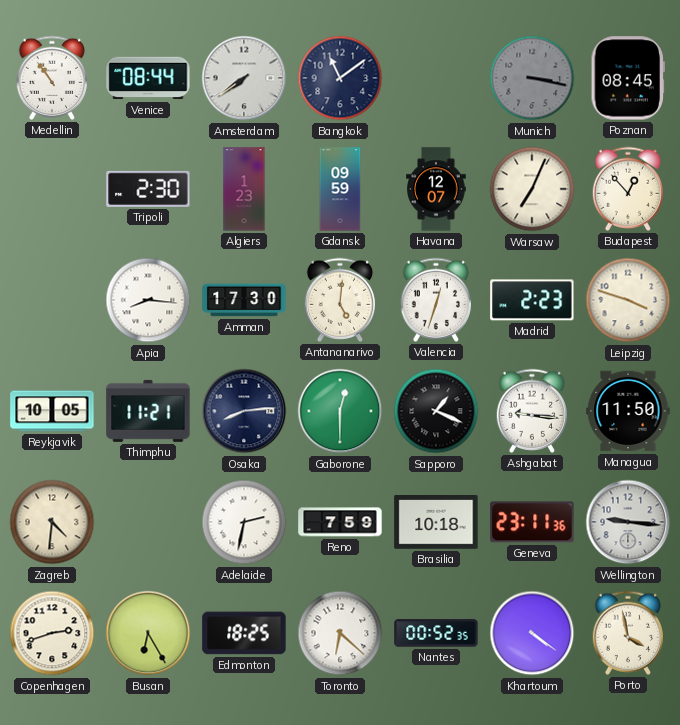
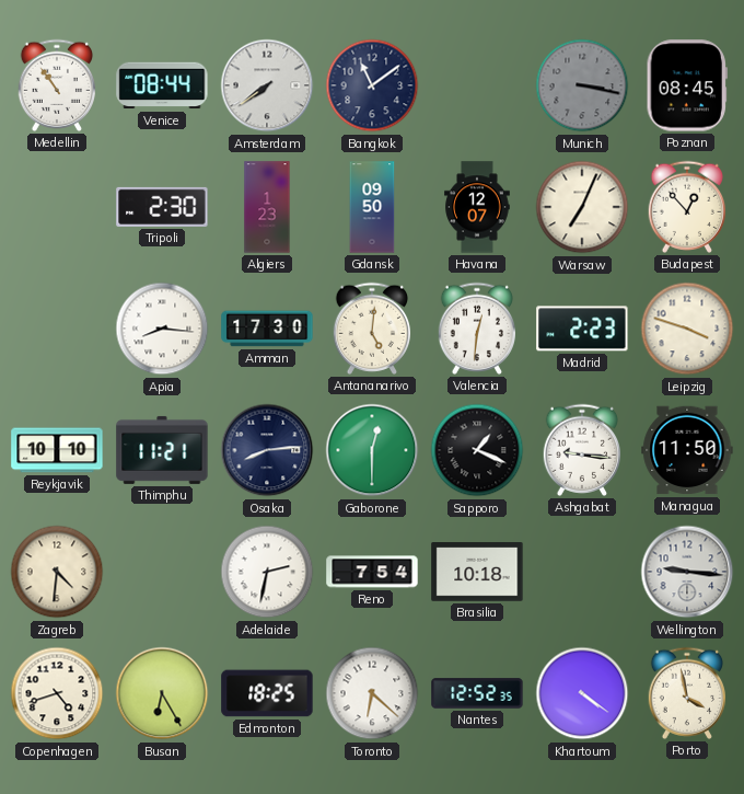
Gdansk: 09:59 -> 09:50 (372, 207)
Valencia: 12:33 -> 12:31 (476, 329)
Reykjavik: 10:05 -> 10:10 (57, 450)
Reno: 7:59 -> 7:54 (372, 572)
Geneva: 23:11 -> none (532, 522)
Copenhagen: 2:42 -> 4:42 (57, 693)
Nantes: 00:52 -> 12:52 (477, 693)
